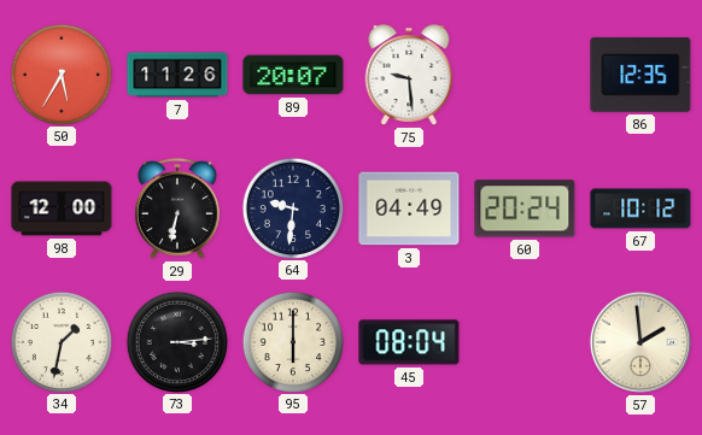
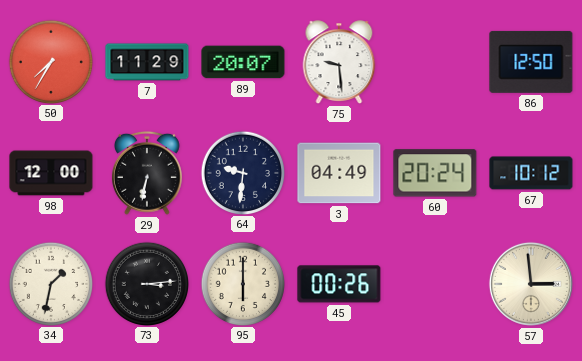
50: 5:35 -> 7:35 (50, 61)
7: 11:26 -> 11:29 (147, 62)
86: 12:35 -> 12:50 (531, 62)
45: 08:04 -> 00:26 (339, 284)
57: 1:59 -> 2:59 (531, 284)
